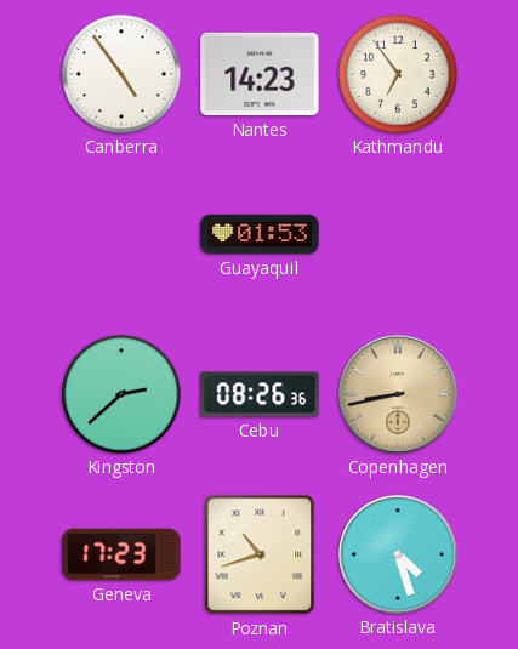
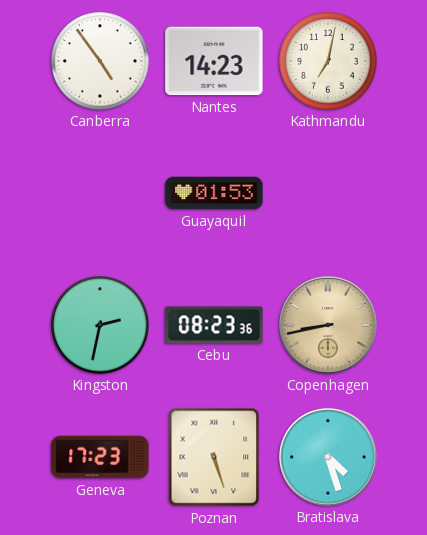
Kathmandu: 6:54 -> 7:02 (328, 61)
Kingston: 2:38 -> 2:32 (100, 325)
Cebu: 08:26 -> 08:23 (214, 325)
Poznan: 10:42 -> 5:27 (214, 457)
